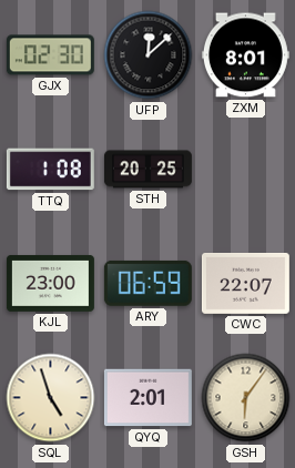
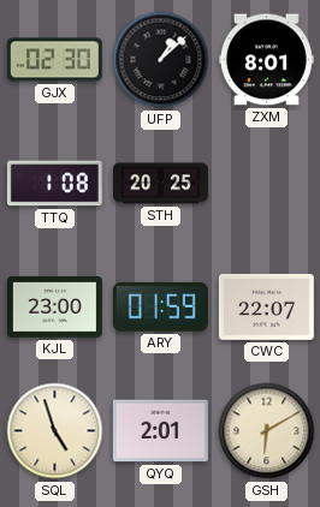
UFP: 12:08 -> 1:08 (161, 60)
ARY: 06:59 -> 01:59 (160, 306)
GSH: 6:06 -> 6:10 (267, 431)
